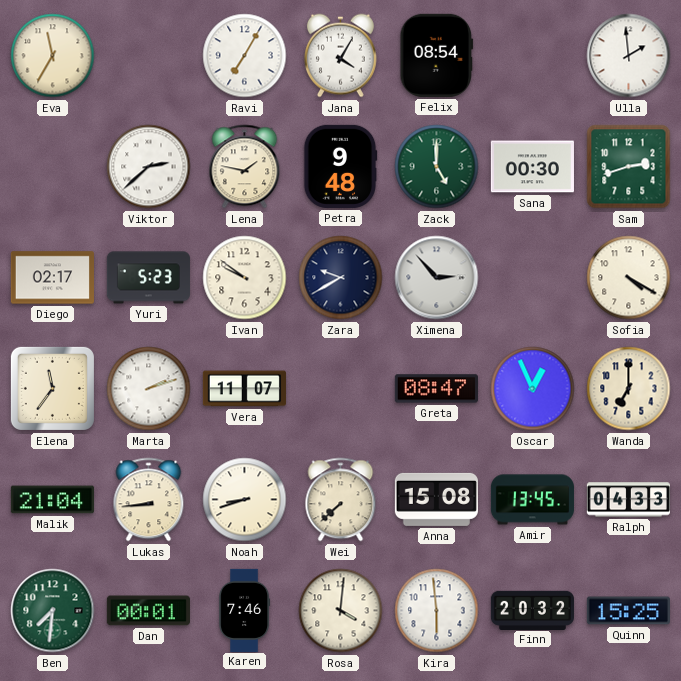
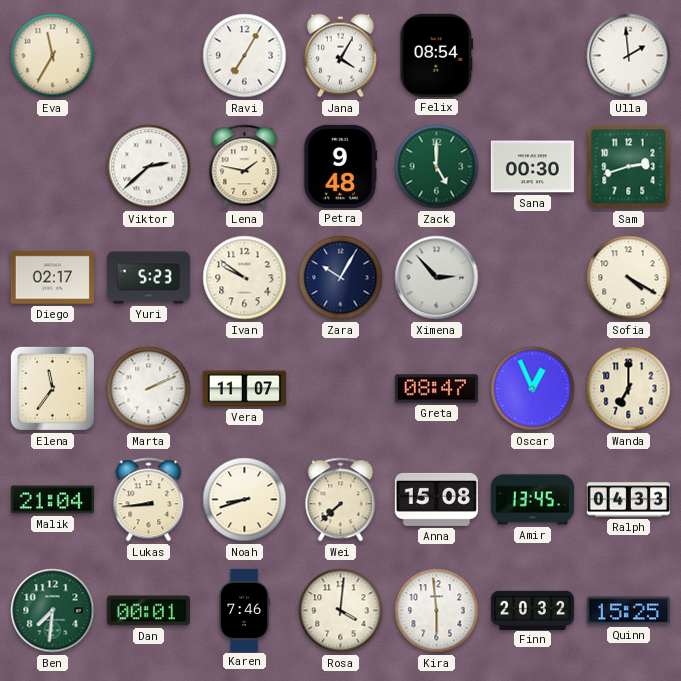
Zara: 9:40 -> 10:05 (341, 278)
Marta: 2:12 -> 2:11 (149, 389)
